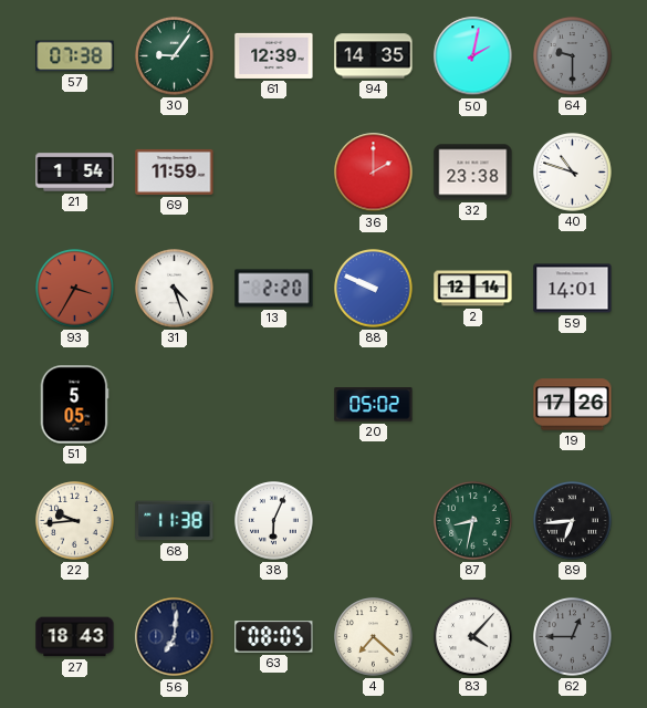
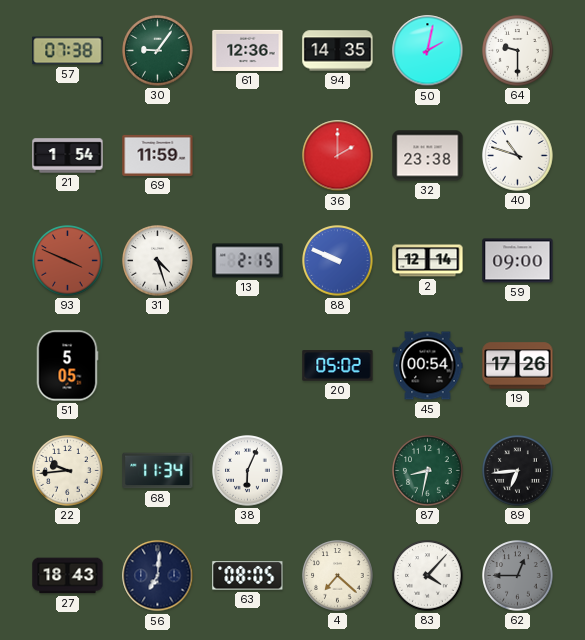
61: 12:39 -> 12:36 (248, 50)
64 dial: grey -> white (518, 51)
93: 3:35 -> 3:49 (68, 261)
13: 2:20 -> 2:15 (248, 261)
59: 14:01 -> 09:00 (518, 261)
45: none -> 00:54 (428, 366)
68: 11:38 -> 11:34 (158, 471)
